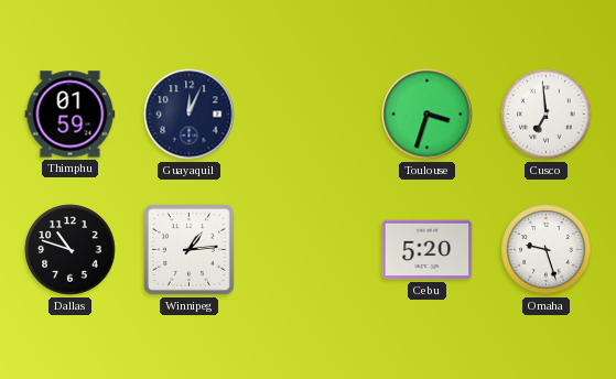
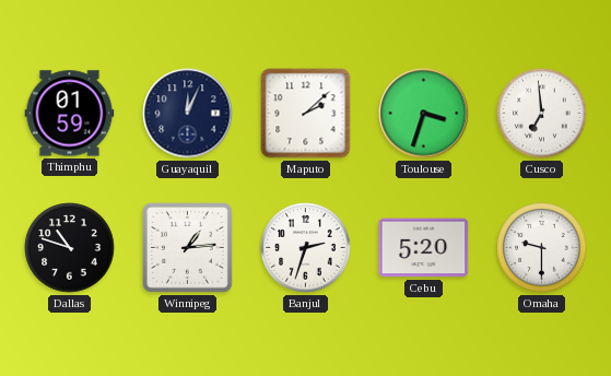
Maputo: none -> 2:08 (306, 114)
Banjul: none -> 2:33 (306, 248)
Omaha: 9:27 -> 9:30 (542, 248)
